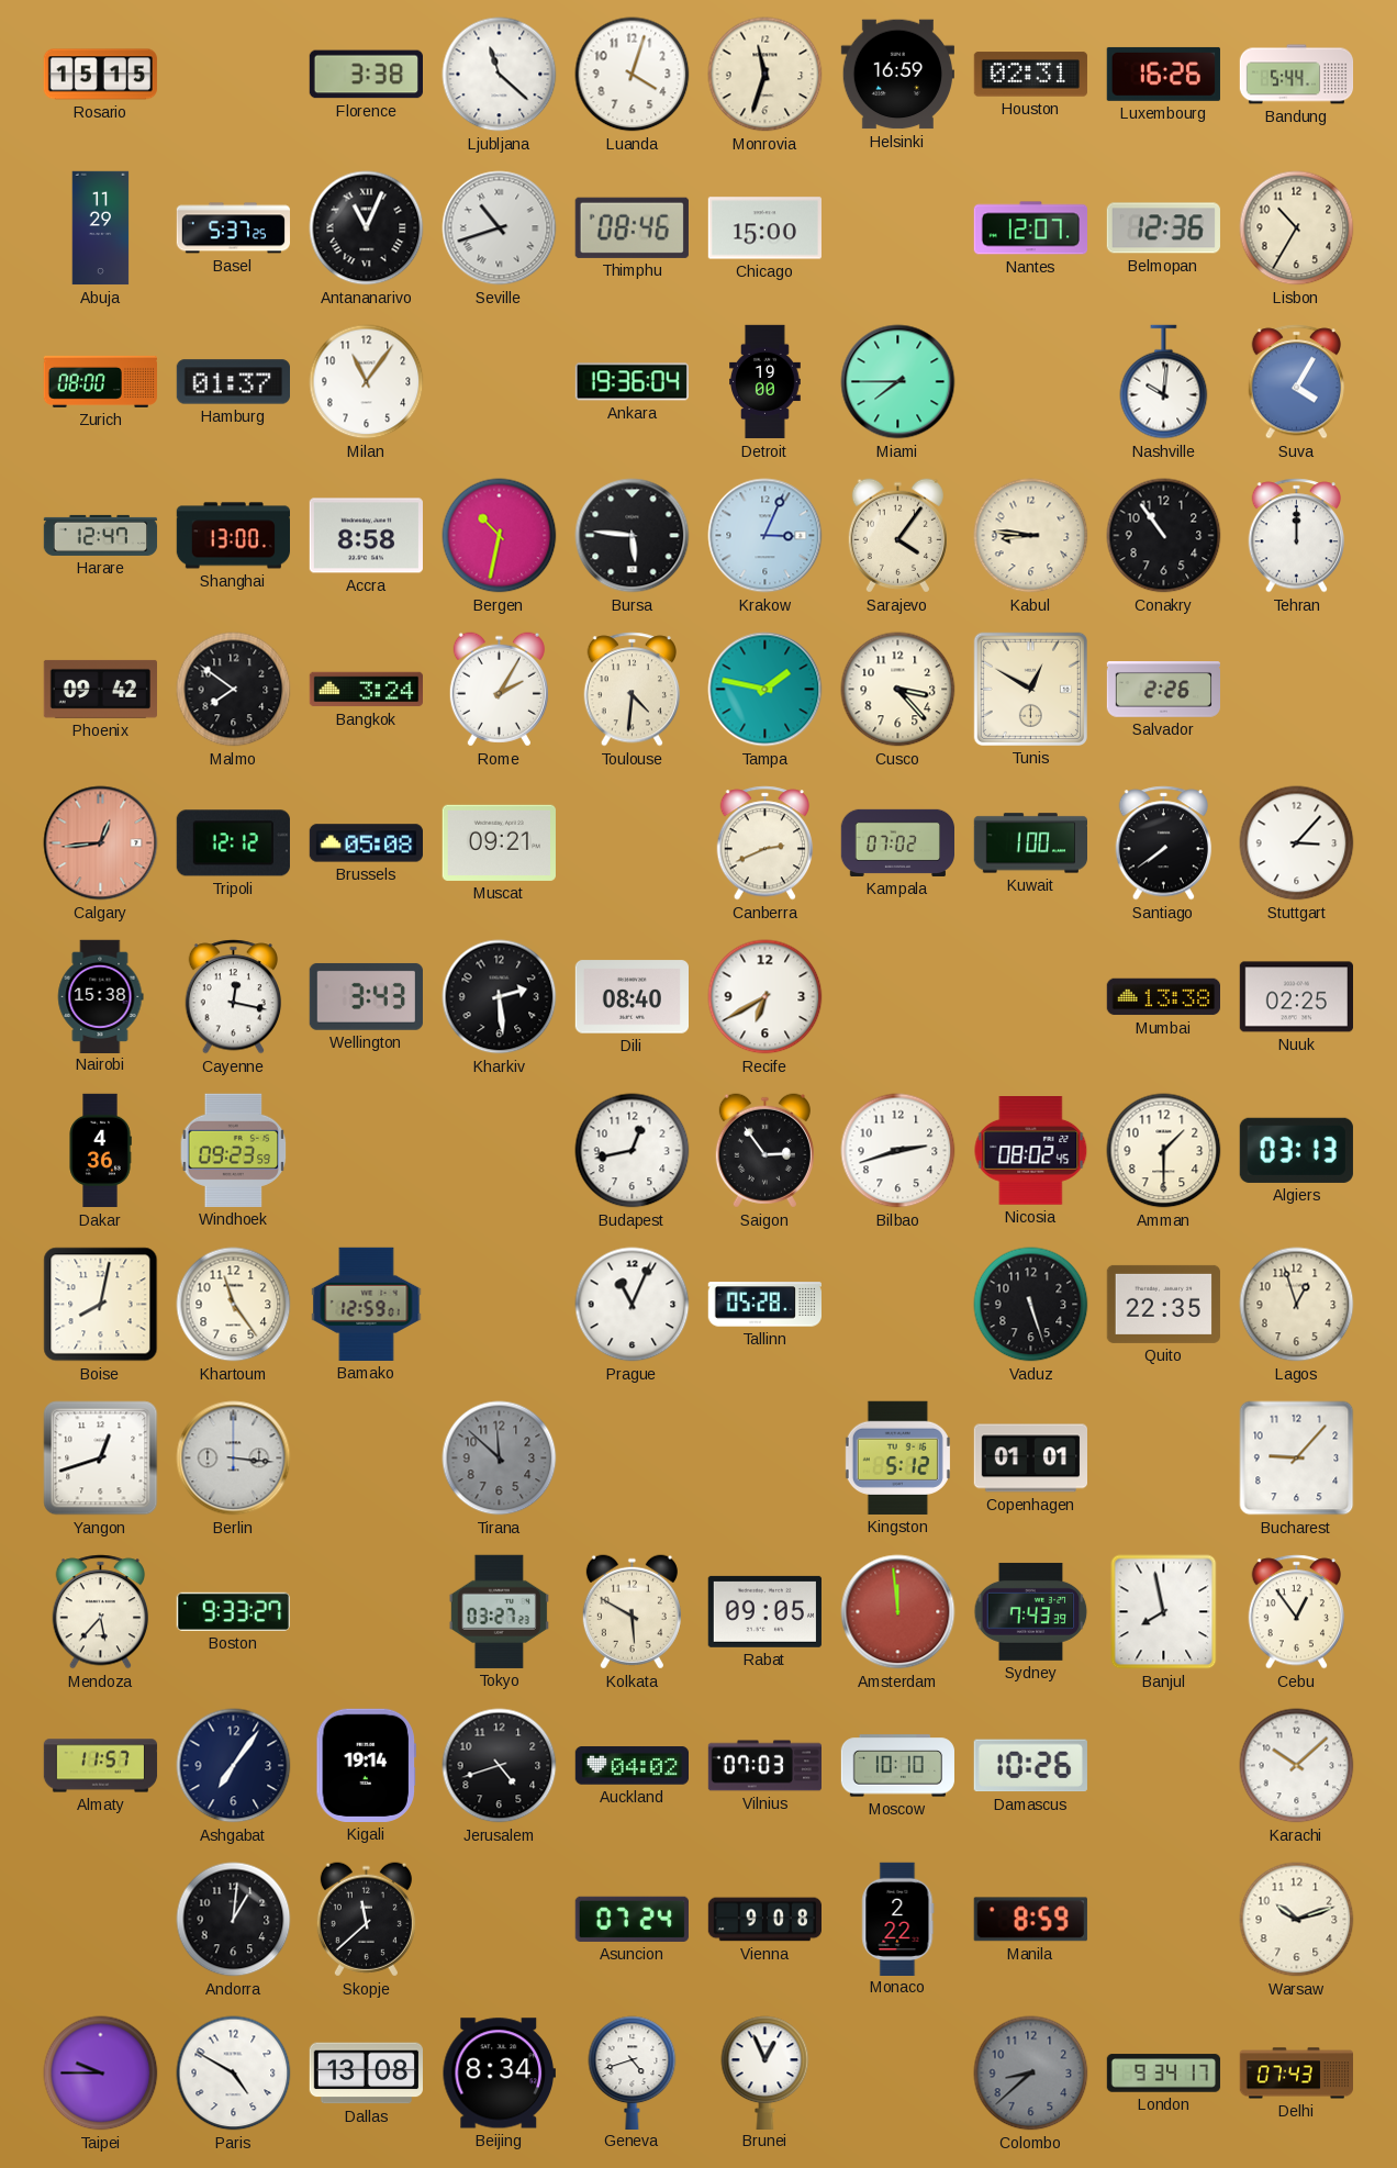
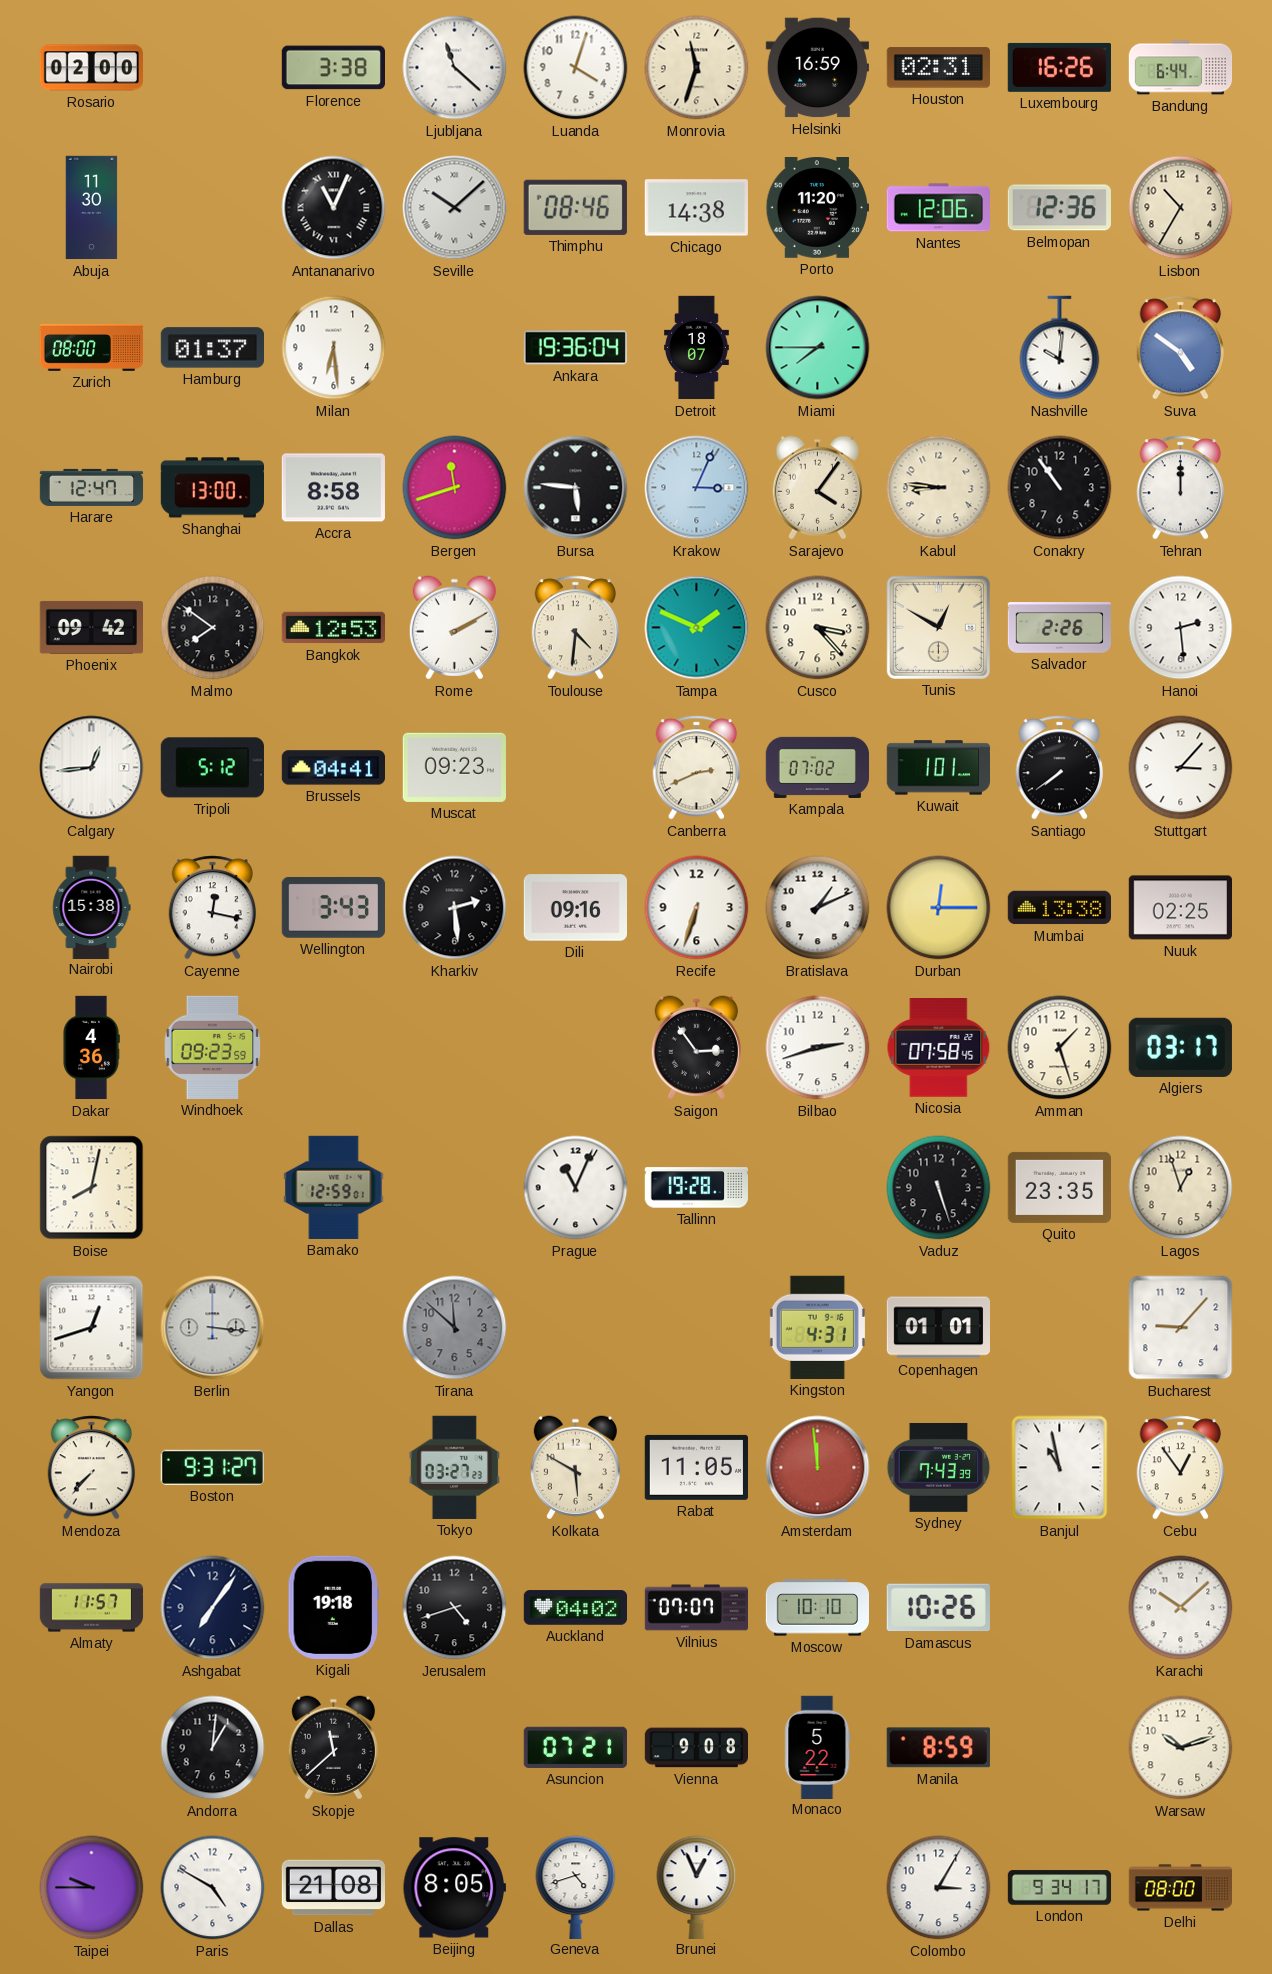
Rosario: 15:15 -> 02:00 (91, 68)
Bandung: 5:44 -> 6:44 (1181, 68)
Abuja: 11:29 -> 11:30 (92, 208)
Basel: 5:37 -> none (233, 228)
Seville: 10:42 -> 10:08 (455, 208)
Chicago: 15:00 -> 14:38 (696, 208)
Porto: none -> 11:20 (817, 208)
Nantes: 12:07 -> 12:06 (938, 208)
Milan: 11:06 -> 6:29 (334, 348)
Detroit: 19:00 -> 18:07 (697, 348)
Suva: 4:05 -> 4:51 (1181, 348)
Bergen: 10:32 -> 11:42 (455, 488)
Bangkok: 3:24 -> 12:53 (333, 628)
Rome: 2:05 -> 2:10 (454, 628)
Tampa: 1:47 -> 1:49 (697, 628)
Hanoi: none -> 2:29 (1181, 628)
Calgary dial: salmon -> white (92, 768)
Tripoli: 12:12 -> 5:12 (212, 768)
Brussels: 05:08 -> 04:41 (333, 768)
Muscat: 09:21 -> 09:23 (454, 767)
Kuwait: 1:00 -> 1:01 (938, 768)
Dili: 08:40 -> 09:16 (575, 908)
Recife: 6:40 -> 6:33 (697, 908)
Bratislava: none -> 1:11 (818, 908)
Durban: none -> 12:15 (939, 908)
Budapest: 12:43 -> none (633, 1151)
Nicosia: 08:02 -> 07:58 (939, 1048)
Amman: 1:30 -> 1:27 (1060, 1048)
Algiers: 03:13 -> 03:17 (1180, 1047)
Khartoum: 11:24 -> none (234, 1305)
Tallinn: 05:28 -> 19:28 (696, 1188)
Quito: 22:35 -> 23:35 (1059, 1187)
Kingston: 5:12 -> 4:31 (817, 1327)
Mendoza: 5:37 -> 7:37 (92, 1468)
Boston: 9:33 -> 9:31 (212, 1467)
Rabat: 09:05 -> 11:05 (696, 1467)
Banjul: 7:58 -> 10:58 (1060, 1468)
Kigali: 19:14 -> 19:18 (333, 1607)
Vilnius: 07:03 -> 07:07 (696, 1608)
Asuncion: 07:24 -> 07:21 (575, 1747)
Monaco: 2:22 -> 5:22 (818, 1747)
Dallas: 13:08 -> 21:08 (333, 1888)
Beijing: 8:34 -> 8:05 (454, 1888)
Colombo: 8:38 -> 3:05 (939, 1888)
Colombo dial: grey -> white (939, 1888)
Delhi: 07:43 -> 08:00 (1180, 1888)
